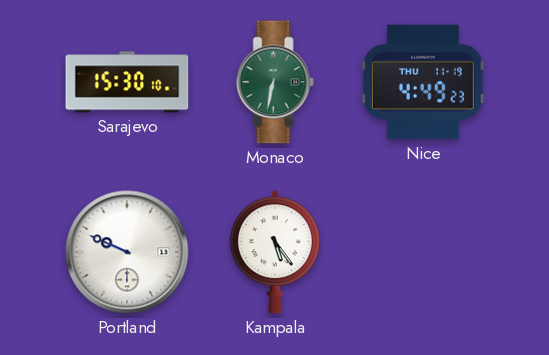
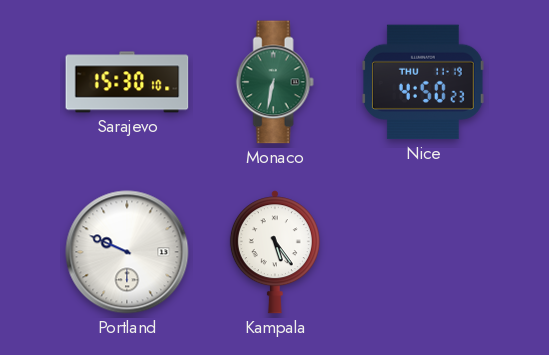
Nice: 4:49 -> 4:50 (423, 82)
